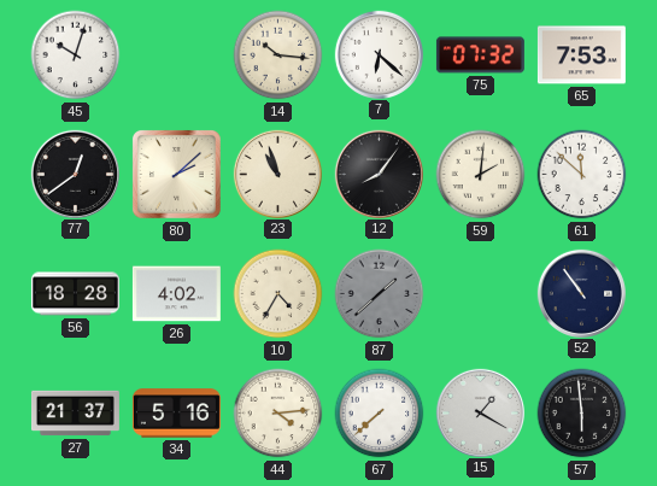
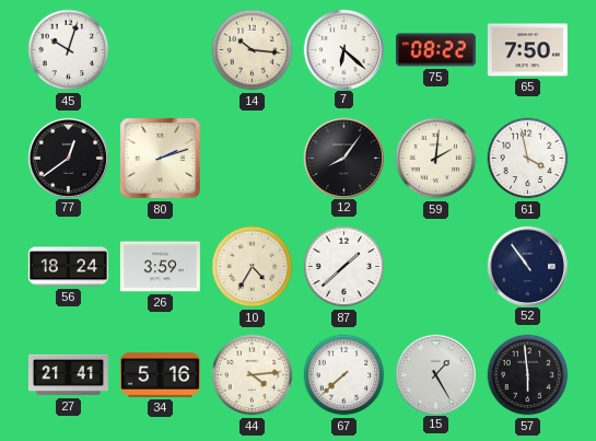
75: 07:32 -> 08:22 (435, 50)
65: 7:53 -> 7:50 (527, 50)
80: 2:08 -> 2:12 (160, 158)
23: 10:57 -> none (277, 174)
61: 11:52 -> 3:58 (528, 159)
56: 18:28 -> 18:24 (68, 267)
26: 4:02 -> 3:59 (160, 267)
87 dial: grey -> white (344, 267)
27: 21:37 -> 21:41 (68, 375)
15: 1:20 -> 1:25 (435, 374)
